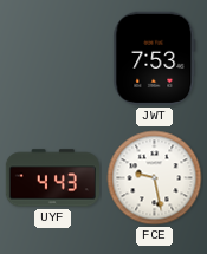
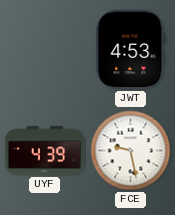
JWT: 7:53 -> 4:53 (131, 49)
UYF: 4:43 -> 4:39 (44, 151)
